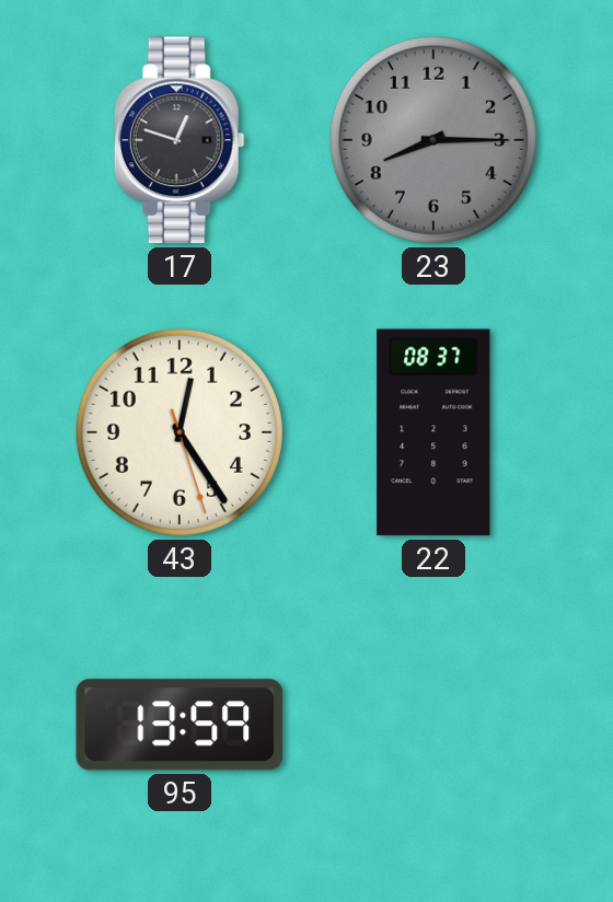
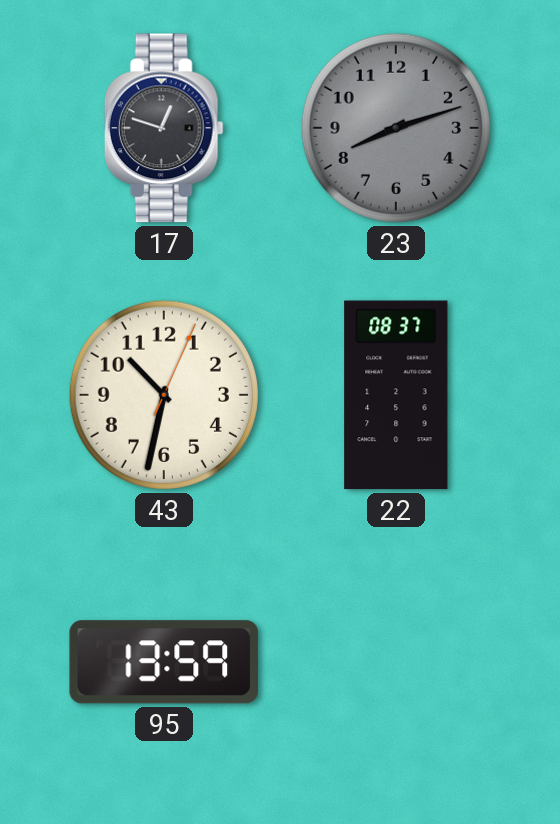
23: 8:15 -> 8:12 (396, 128)
43: 12:24 -> 10:32 (164, 395)
